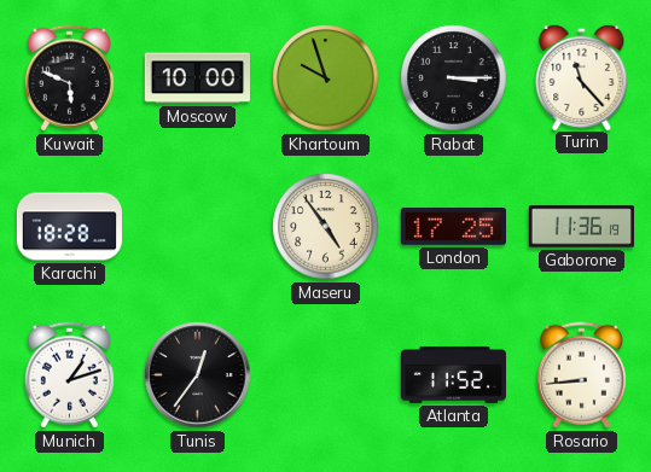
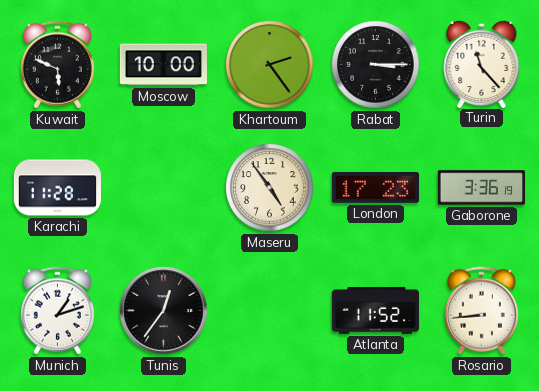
Khartoum: 9:57 -> 2:24 (270, 65)
Karachi: 18:28 -> 11:28 (57, 188)
London: 17:25 -> 17:23 (375, 187)
Gaborone: 11:36 -> 3:36 (482, 188)
